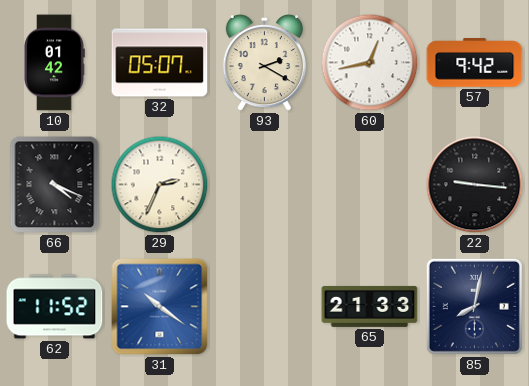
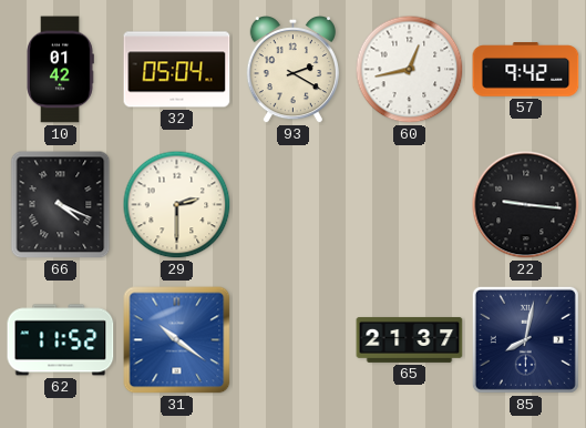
32: 05:07 -> 05:04 (177, 70)
29: 2:34 -> 2:30 (177, 205)
65: 21:33 -> 21:37 (410, 339)
